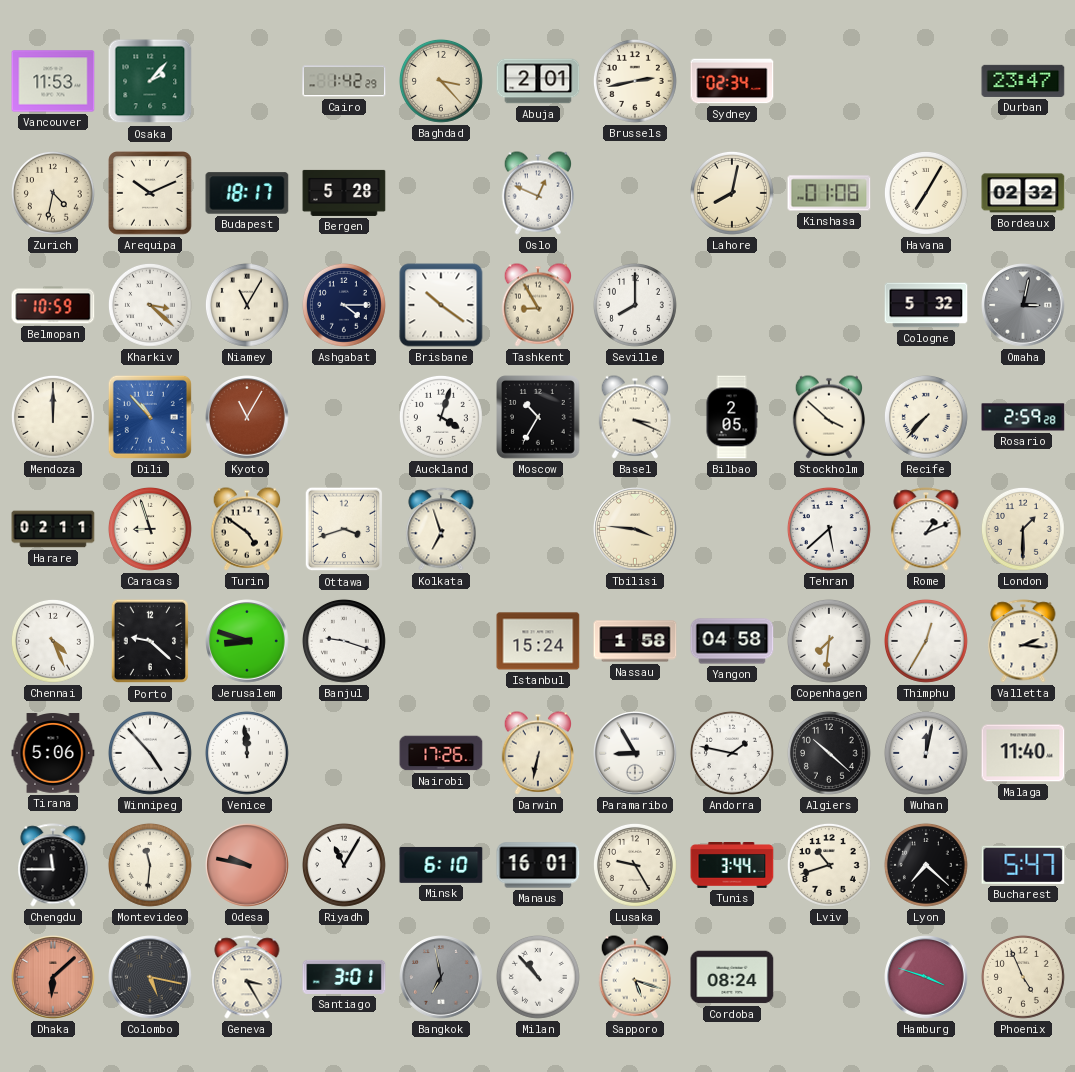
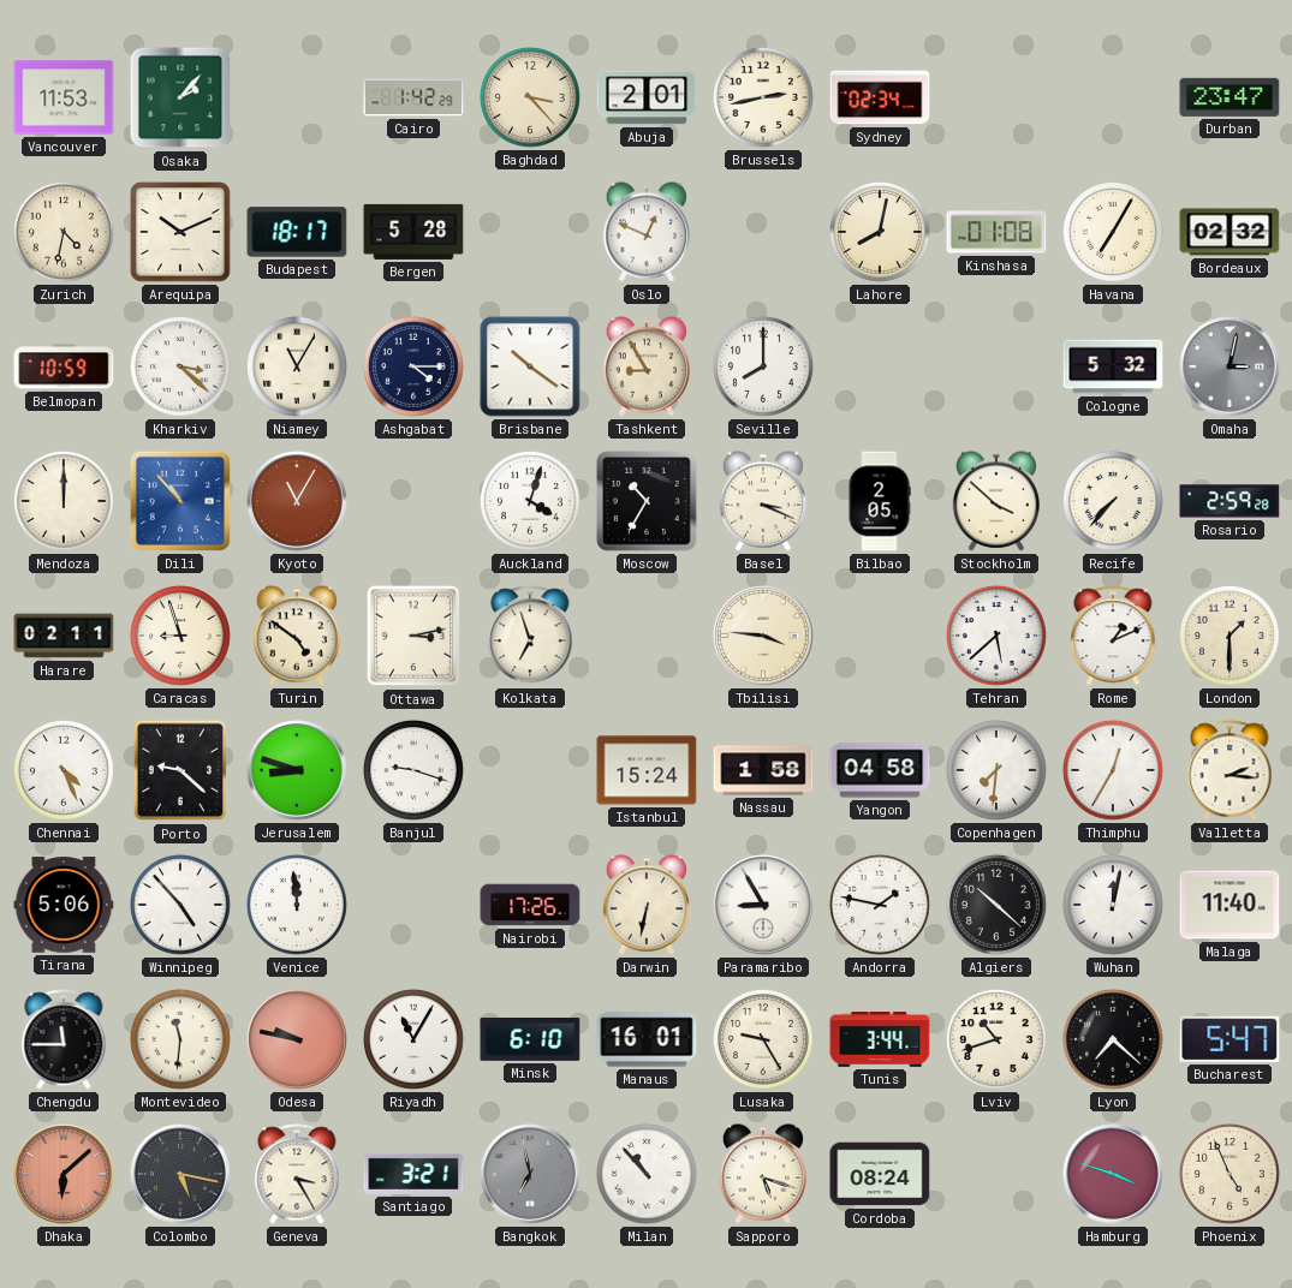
Ottawa: 3:42 -> 3:13 (413, 636)
Santiago: 3:01 -> 3:21 (413, 1174)
